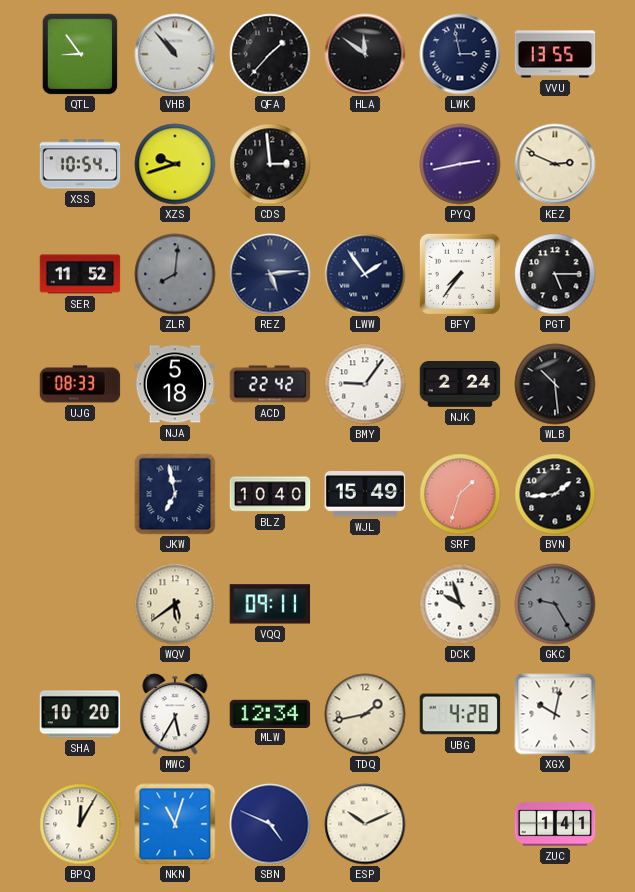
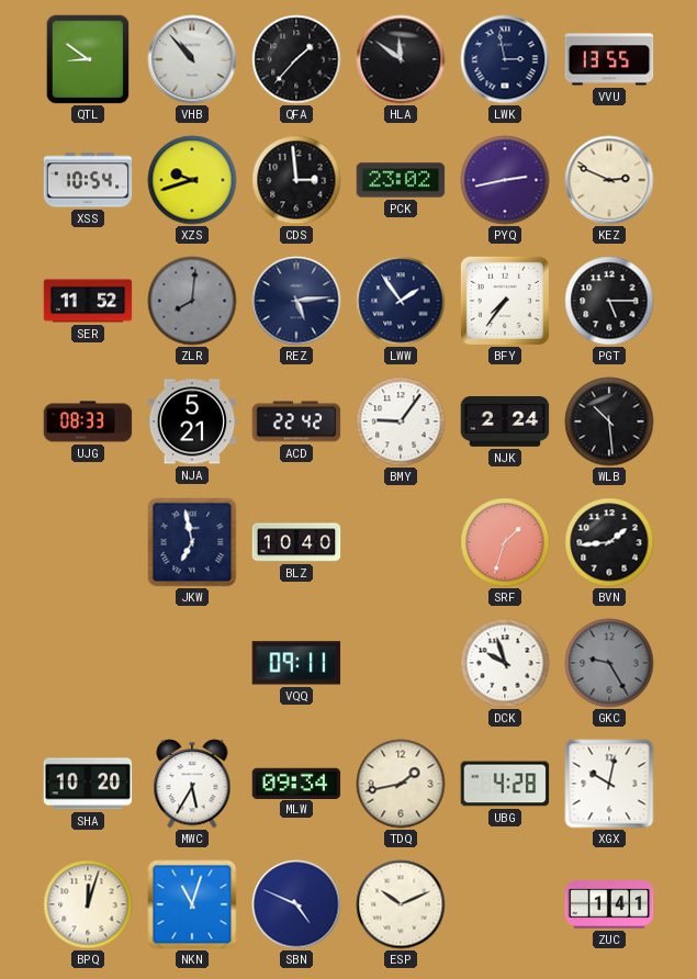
QTL: 8:54 -> 8:51 (88, 59)
PCK: none -> 23:02 (401, 180)
NJA: 5:18 -> 5:21 (192, 421)
WJL: 15:49 -> none (365, 494)
WQV: 5:39 -> none (175, 604)
MLW: 12:34 -> 09:34 (296, 783)
BPQ: 12:05 -> 12:03 (88, 904)
